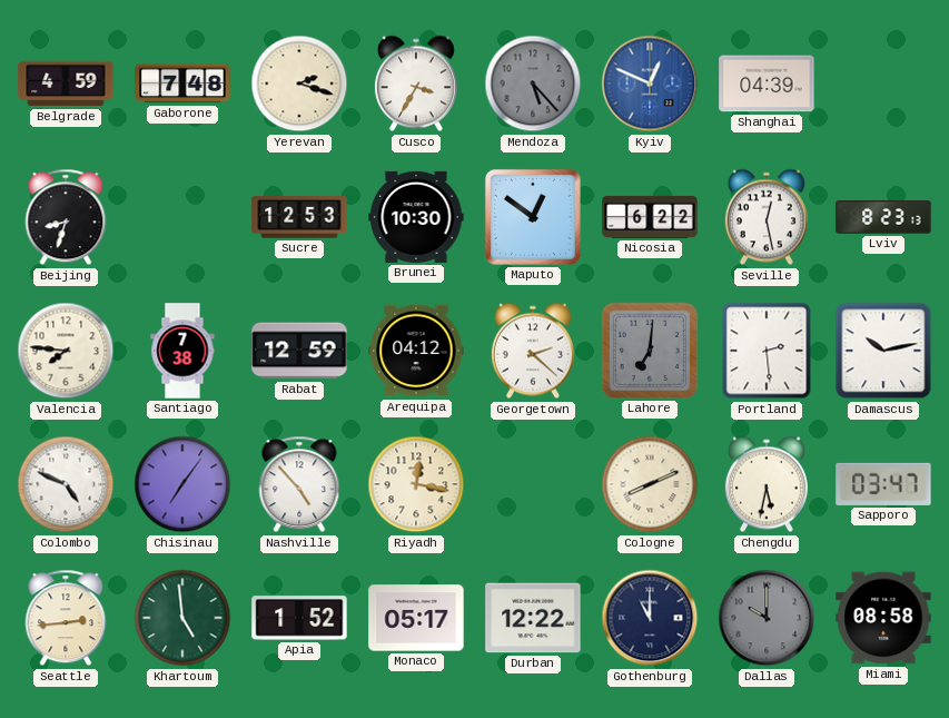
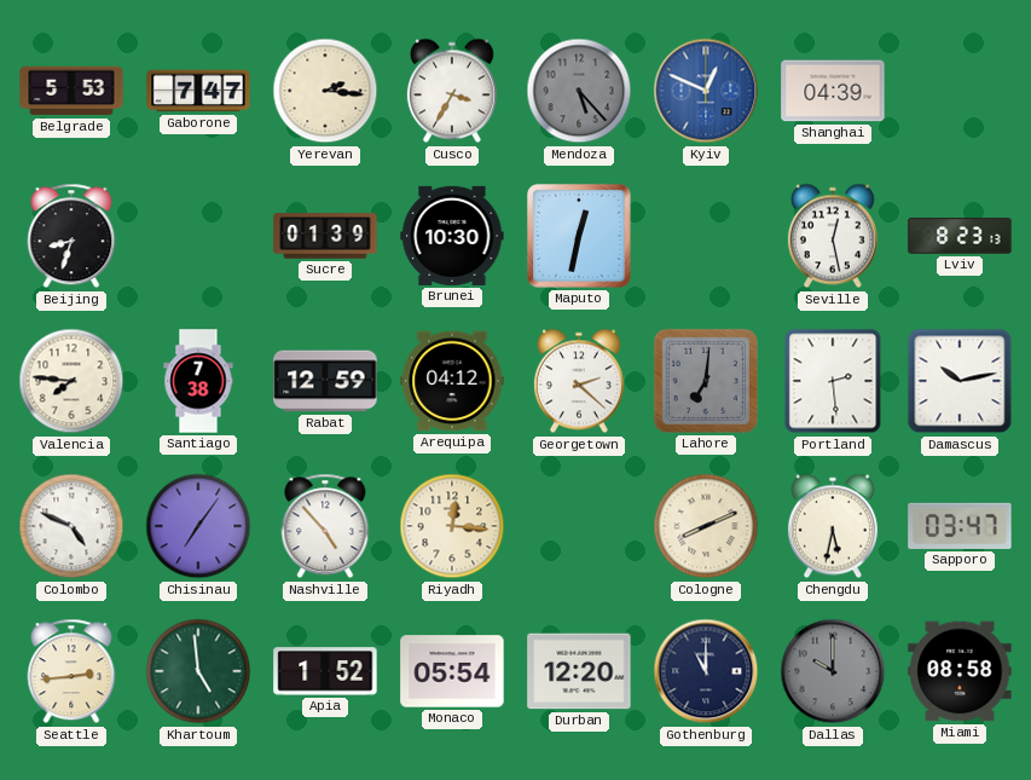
Belgrade: 4:59 -> 5:53 (71, 91)
Gaborone: 7:48 -> 7:47 (198, 91)
Yerevan: 2:18 -> 2:16 (325, 91)
Sucre: 12:53 -> 01:39 (325, 236)
Maputo: 12:51 -> 12:32 (579, 236)
Nicosia: 6:22 -> none (650, 217)
Riyadh: 12:17 -> 12:16 (452, 526)
Monaco: 05:17 -> 05:54 (452, 671)
Durban: 12:22 -> 12:20 (579, 671)
